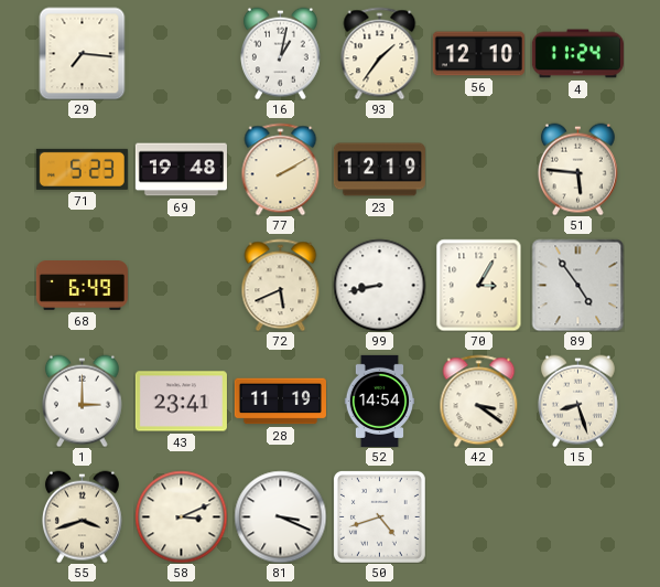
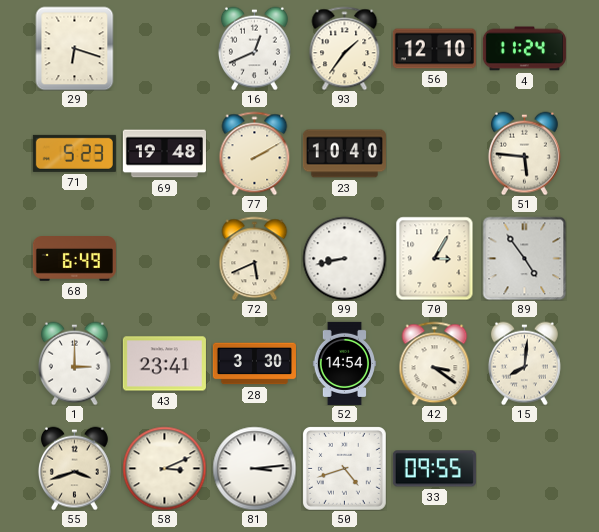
29: 7:16 -> 6:18 (75, 48)
16: 1:02 -> 12:41 (254, 48)
23: 12:19 -> 10:40 (344, 154)
28: 11:19 -> 3:30 (254, 364)
15: 8:27 -> 8:01 (524, 363)
81: 3:19 -> 3:14 (254, 468)
33: none -> 09:55 (434, 469)
